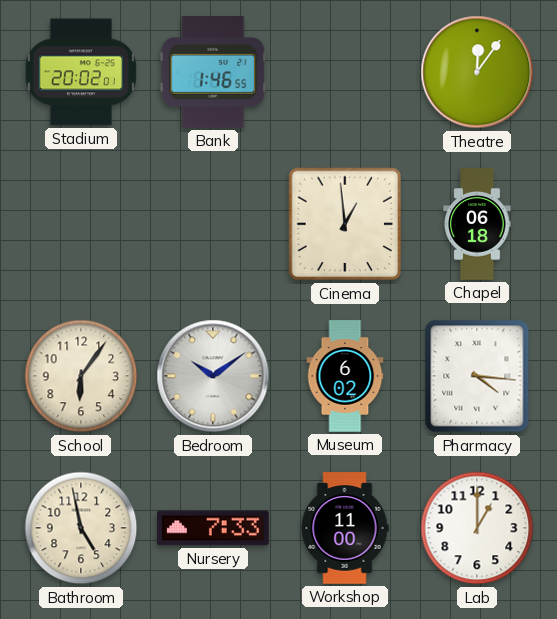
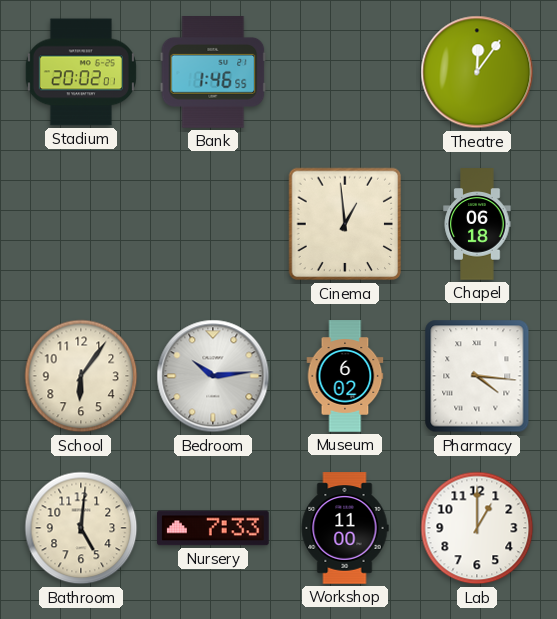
Bedroom: 10:09 -> 10:14 (213, 376)
Bathroom: 4:58 -> 5:01 (81, 528)
